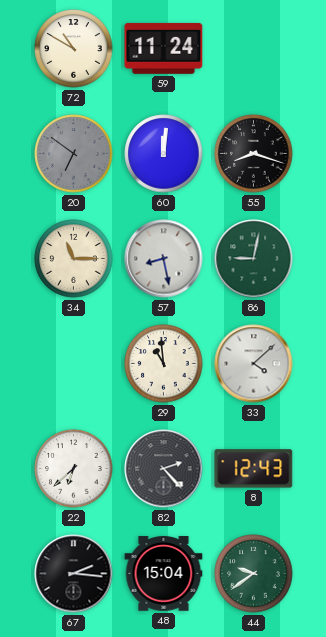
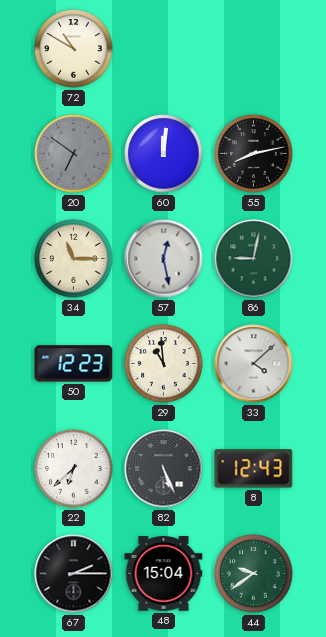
59: 11:24 -> none (164, 48)
55: 8:18 -> 8:13 (254, 154)
57: 8:28 -> 12:28 (164, 259)
50: none -> 12:23 (74, 364)
82: 2:23 -> 5:26 (164, 469)
67: 2:16 -> 2:15 (74, 574)
